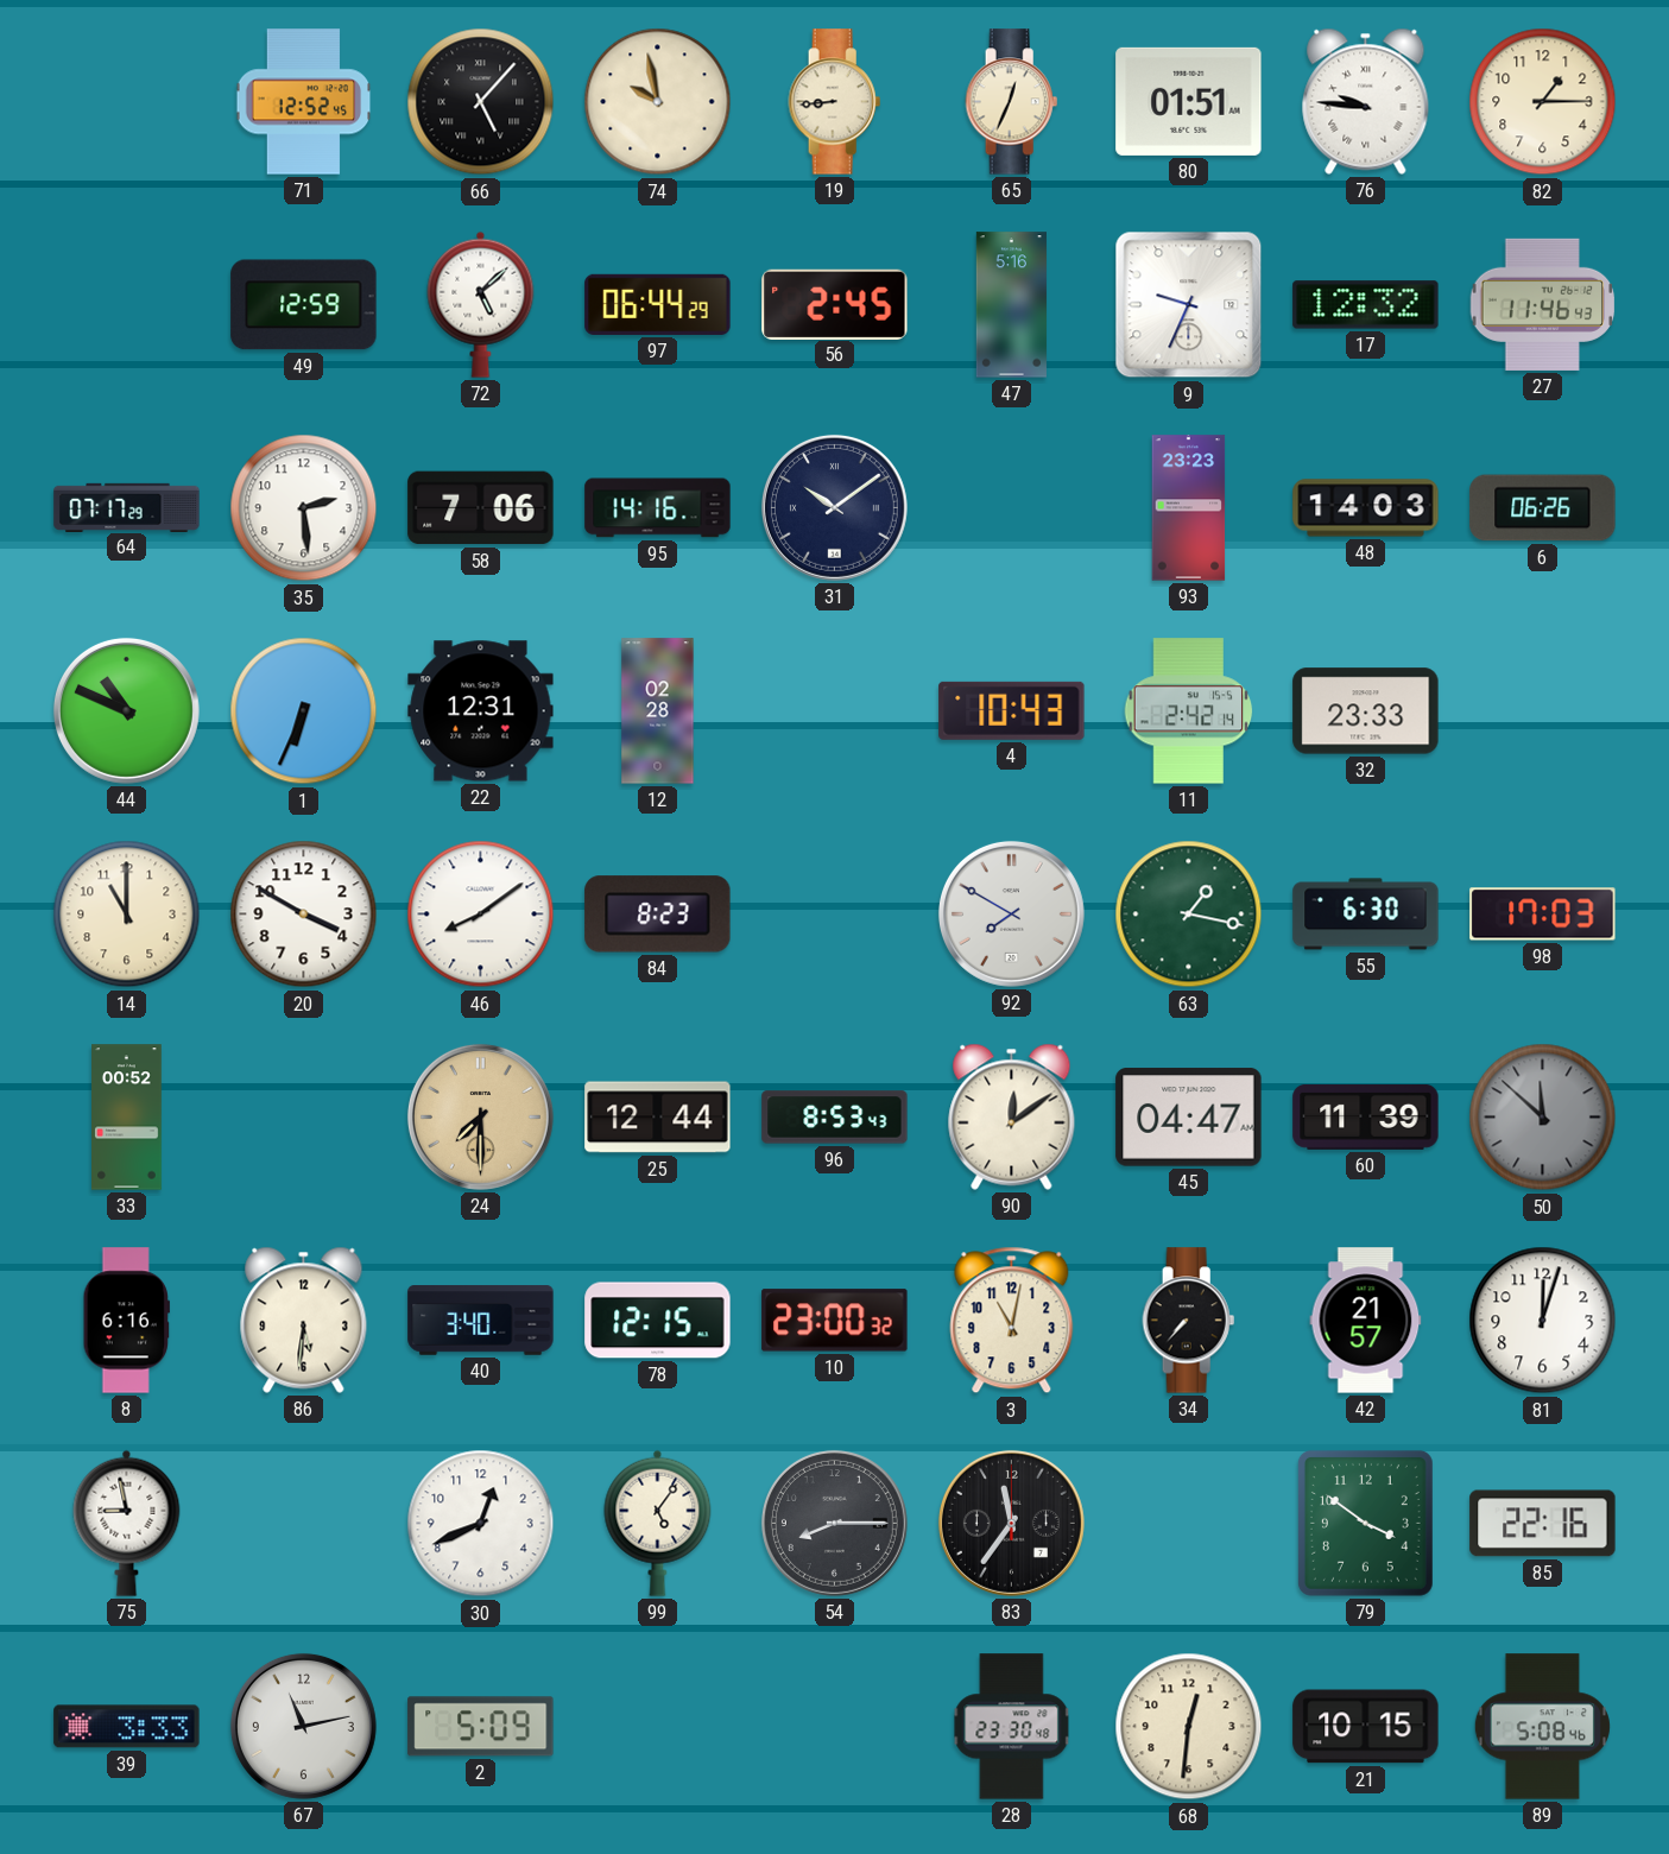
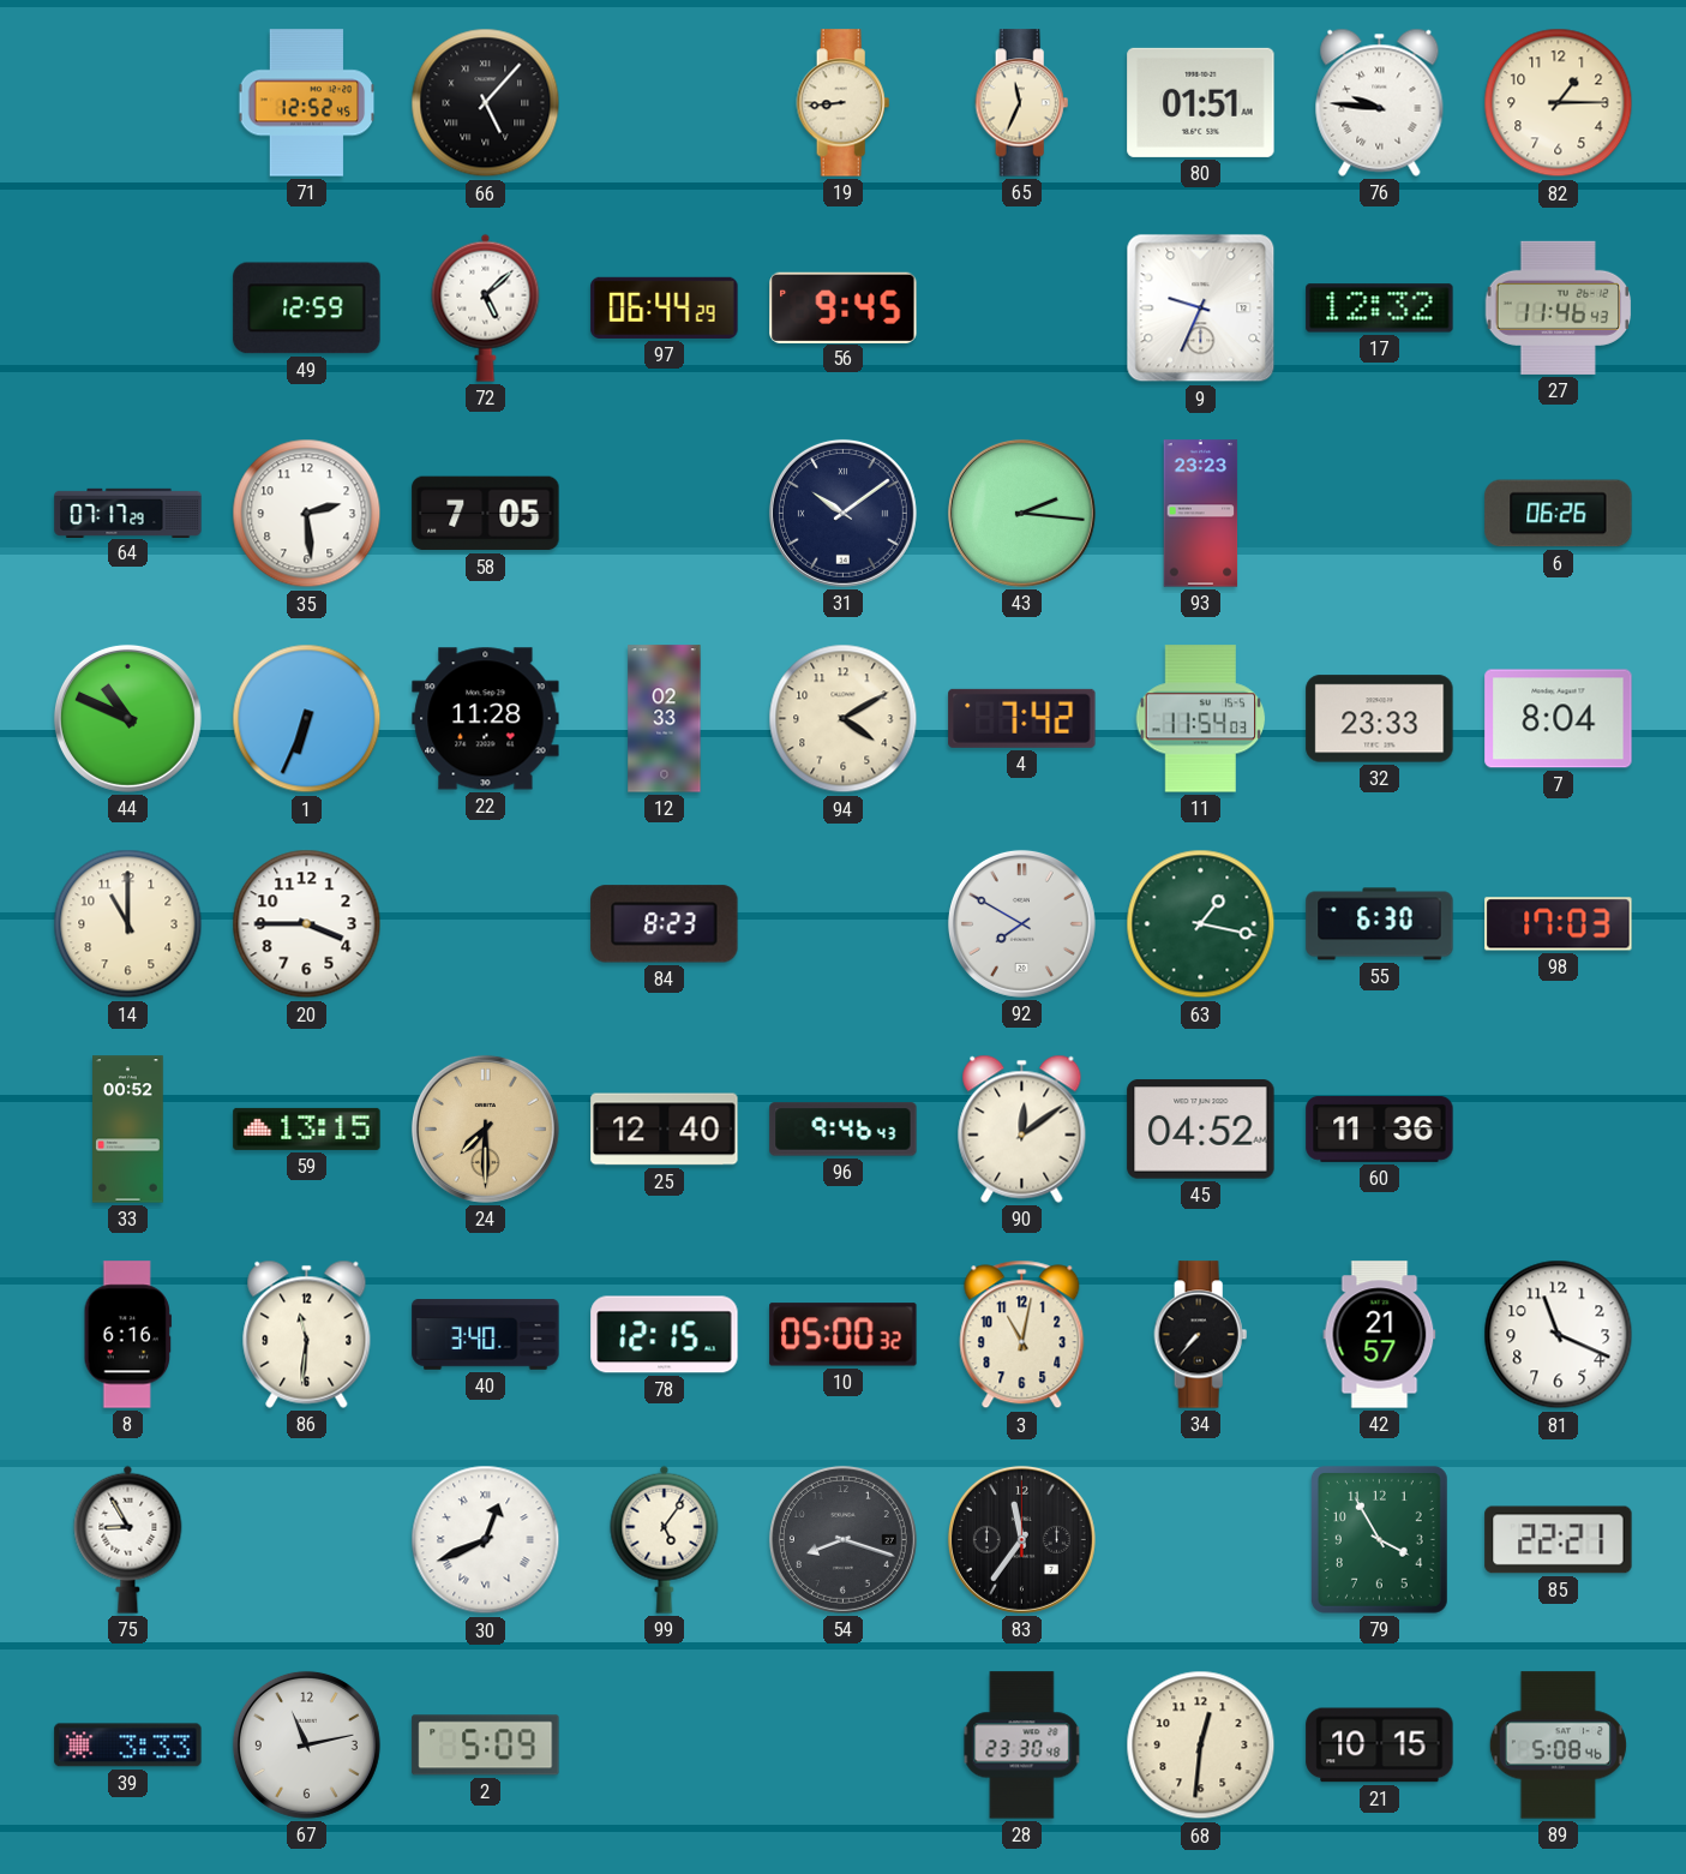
74: 9:58 -> none (658, 102)
65: 12:34 -> 11:34 (1022, 103)
56: 2:45 -> 9:45 (844, 307)
47: 5:16 -> none (1011, 305)
58: 7:06 -> 7:05 (486, 514)
95: 14:16 -> none (658, 508)
43: none -> 2:16 (1021, 513)
48: 14:03 -> none (1366, 508)
22: 12:31 -> 11:28 (486, 719)
12: 02:28 -> 02:33 (665, 719)
94: none -> 4:10 (844, 719)
4: 10:43 -> 7:42 (1022, 718)
11: 2:42 -> 11:54 (1201, 719)
7: none -> 8:04 (1559, 719)
20: 3:50 -> 3:45 (307, 924)
46: 8:09 -> none (481, 915)
59: none -> 13:15 (307, 1128)
25: 12:44 -> 12:40 (665, 1130)
96: 8:53 -> 9:46 (844, 1130)
45: 04:47 -> 04:52 (1201, 1130)
60: 11:39 -> 11:36 (1380, 1128)
50: 11:52 -> none (1543, 1118)
86: 5:31 -> 11:31 (307, 1334)
10: 23:00 -> 05:00 (844, 1335)
81: 12:03 -> 11:19 (1559, 1335)
75: 8:58 -> 8:55 (128, 1539)
30 numerals: Arabic -> Roman (486, 1540)
54: 8:15 -> 8:18 (842, 1539)
79: 3:51 -> 3:55 (1379, 1539)
85: 22:16 -> 22:21 (1559, 1540)
